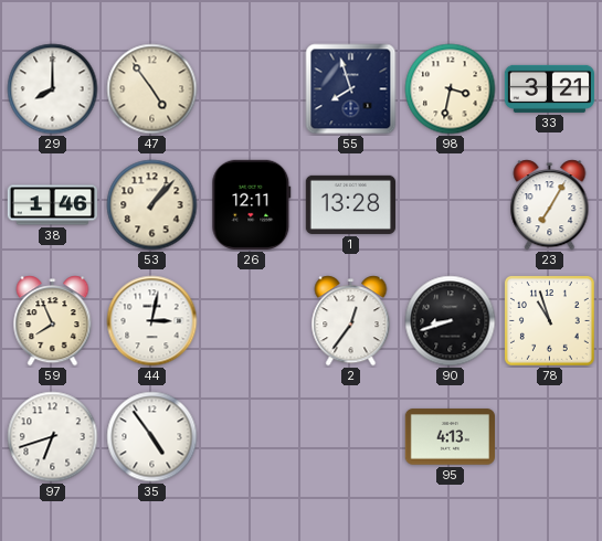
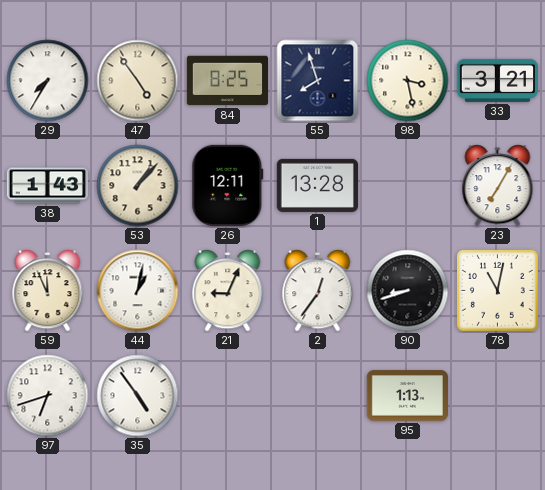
29: 8:00 -> 7:35 (48, 81)
84: none -> 8:25 (227, 81)
98: 3:32 -> 3:28 (408, 81)
38: 1:46 -> 1:43 (47, 186)
59: 7:56 -> 11:56 (48, 291)
44: 3:02 -> 1:02 (138, 291)
21: none -> 9:04 (228, 291)
78: 10:57 -> 11:02 (497, 290)
95: 4:13 -> 1:13 (407, 396)
